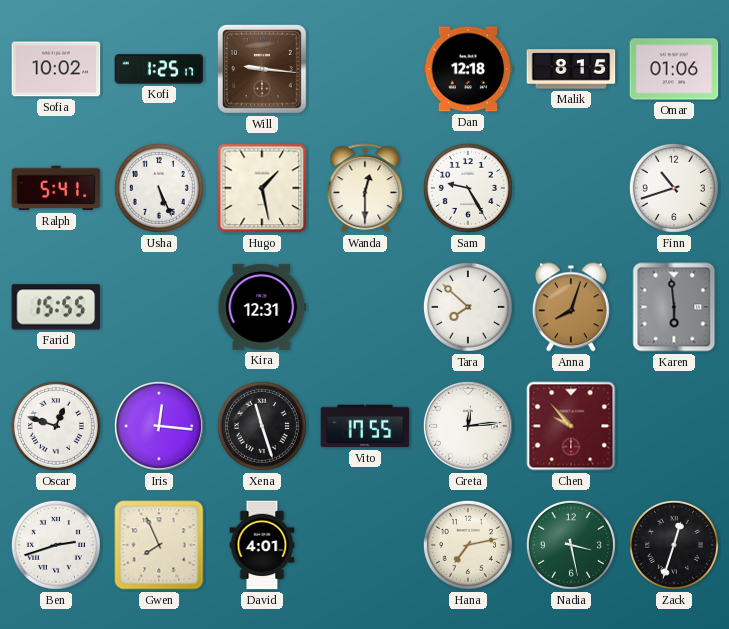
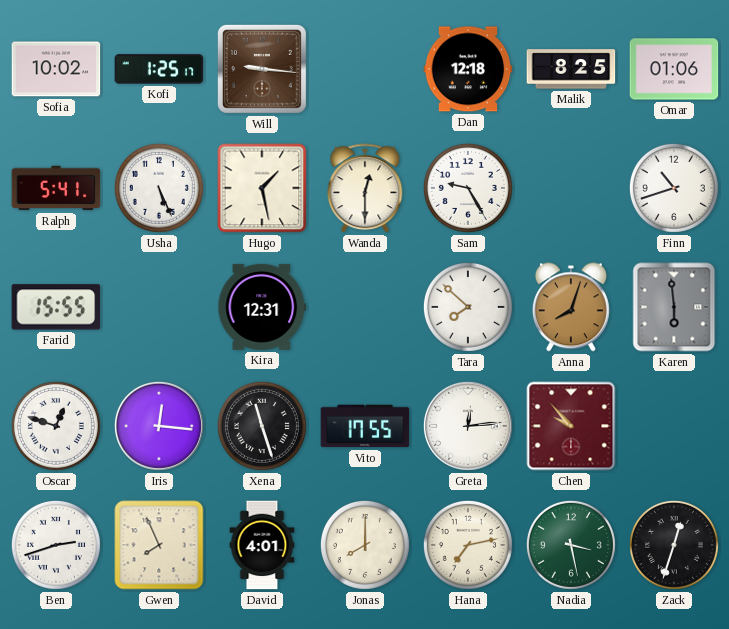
Malik: 8:15 -> 8:25 (571, 69)
Jonas: none -> 8:00 (365, 545)
